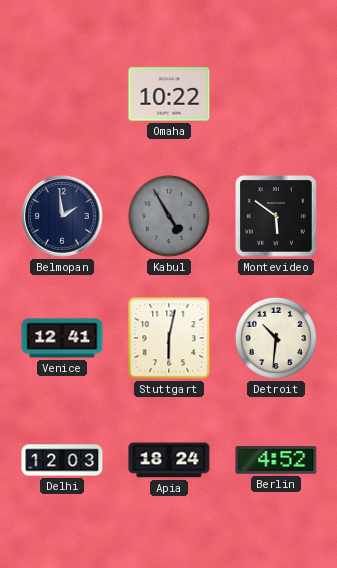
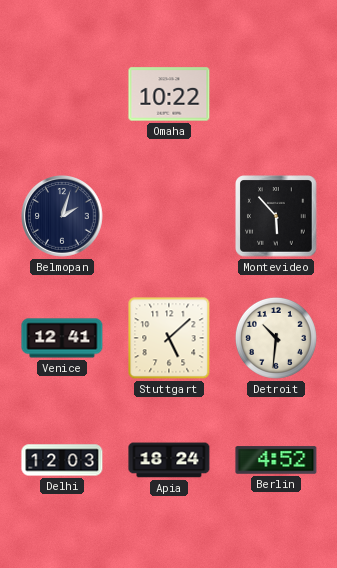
Belmopan: 1:59 -> 2:03 (63, 217)
Kabul: 4:55 -> none (169, 216)
Montevideo: 5:51 -> 5:53 (276, 216)
Stuttgart: 6:02 -> 5:08 (169, 338)
